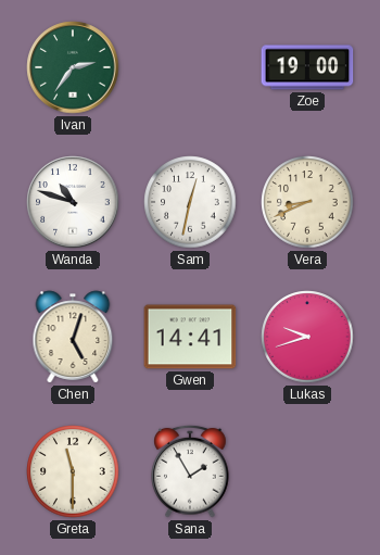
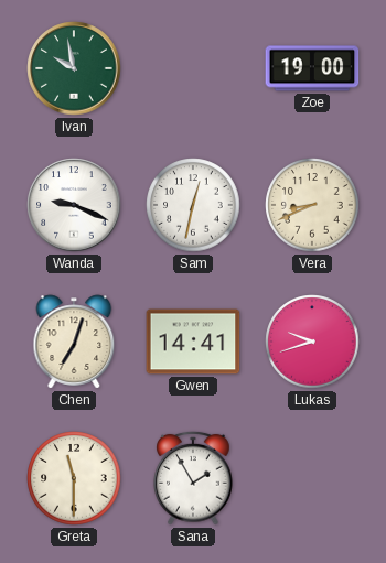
Ivan: 2:36 -> 9:58 (74, 68)
Wanda: 10:48 -> 9:19 (74, 205)
Chen: 5:03 -> 7:03 (74, 342)
